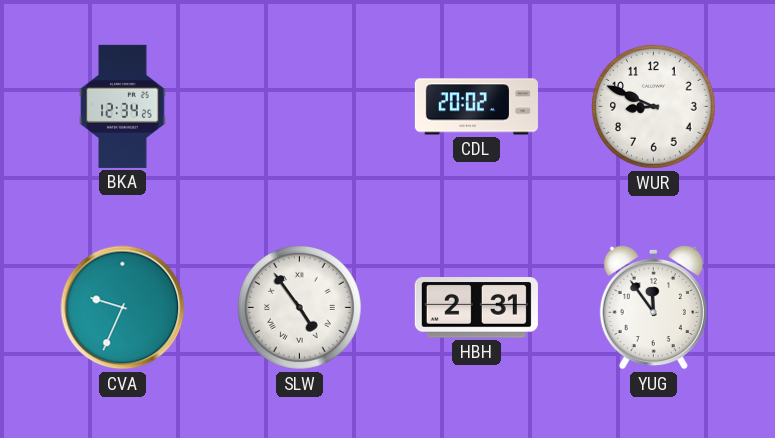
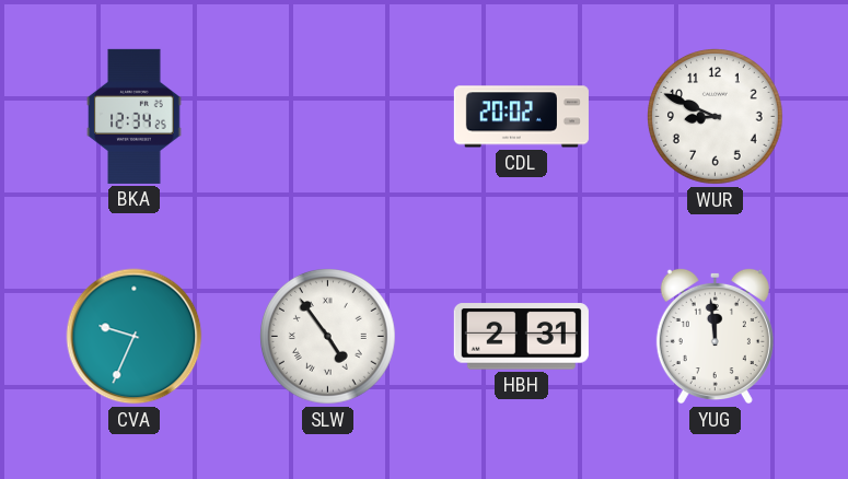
YUG: 11:54 -> 11:59 (715, 336)
